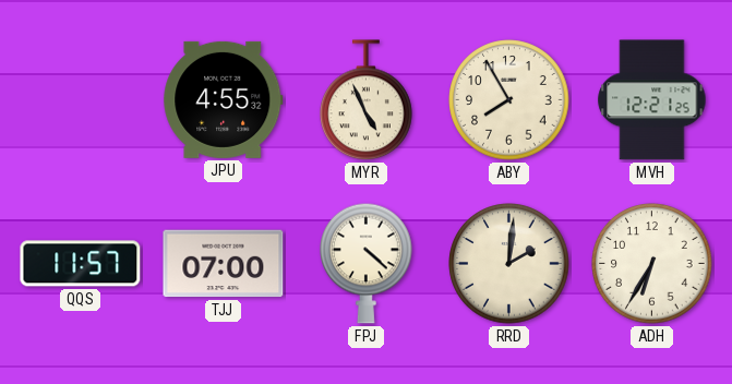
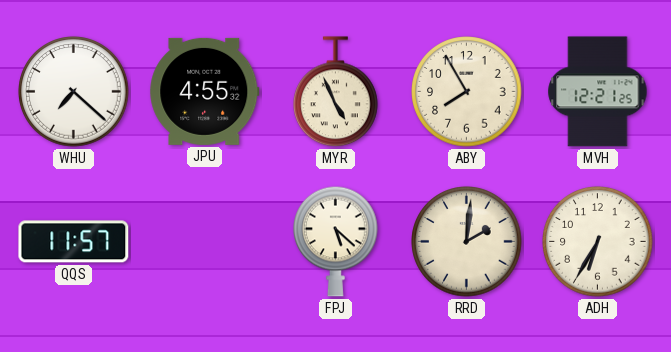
WHU: none -> 7:22 (74, 92)
TJJ: 07:00 -> none (224, 264)
FPJ: 4:22 -> 5:22 (336, 241)
